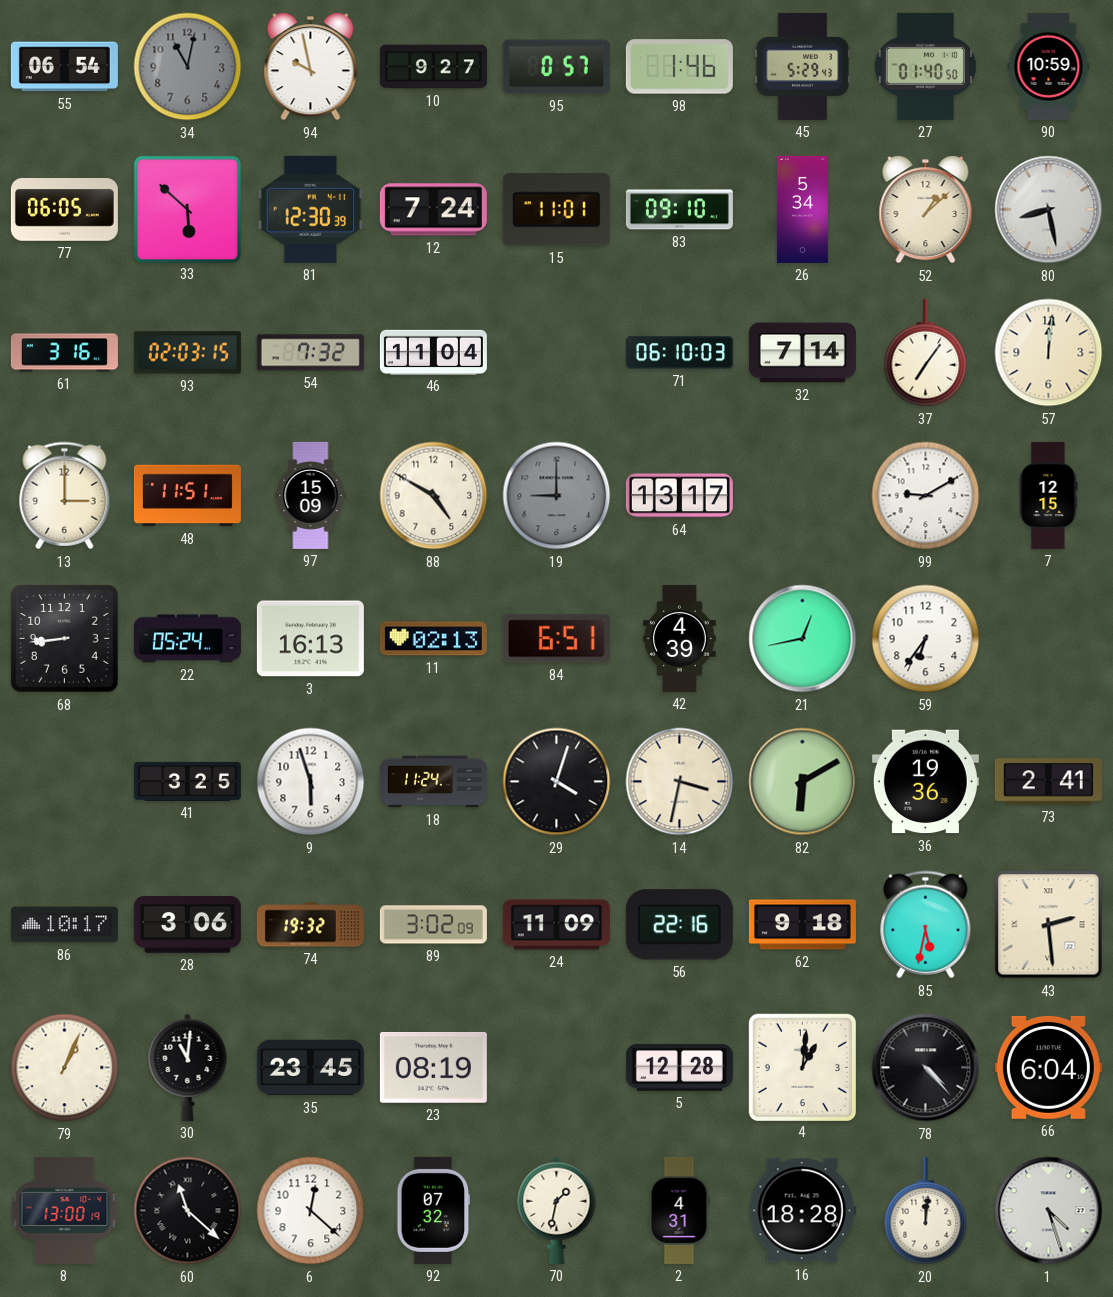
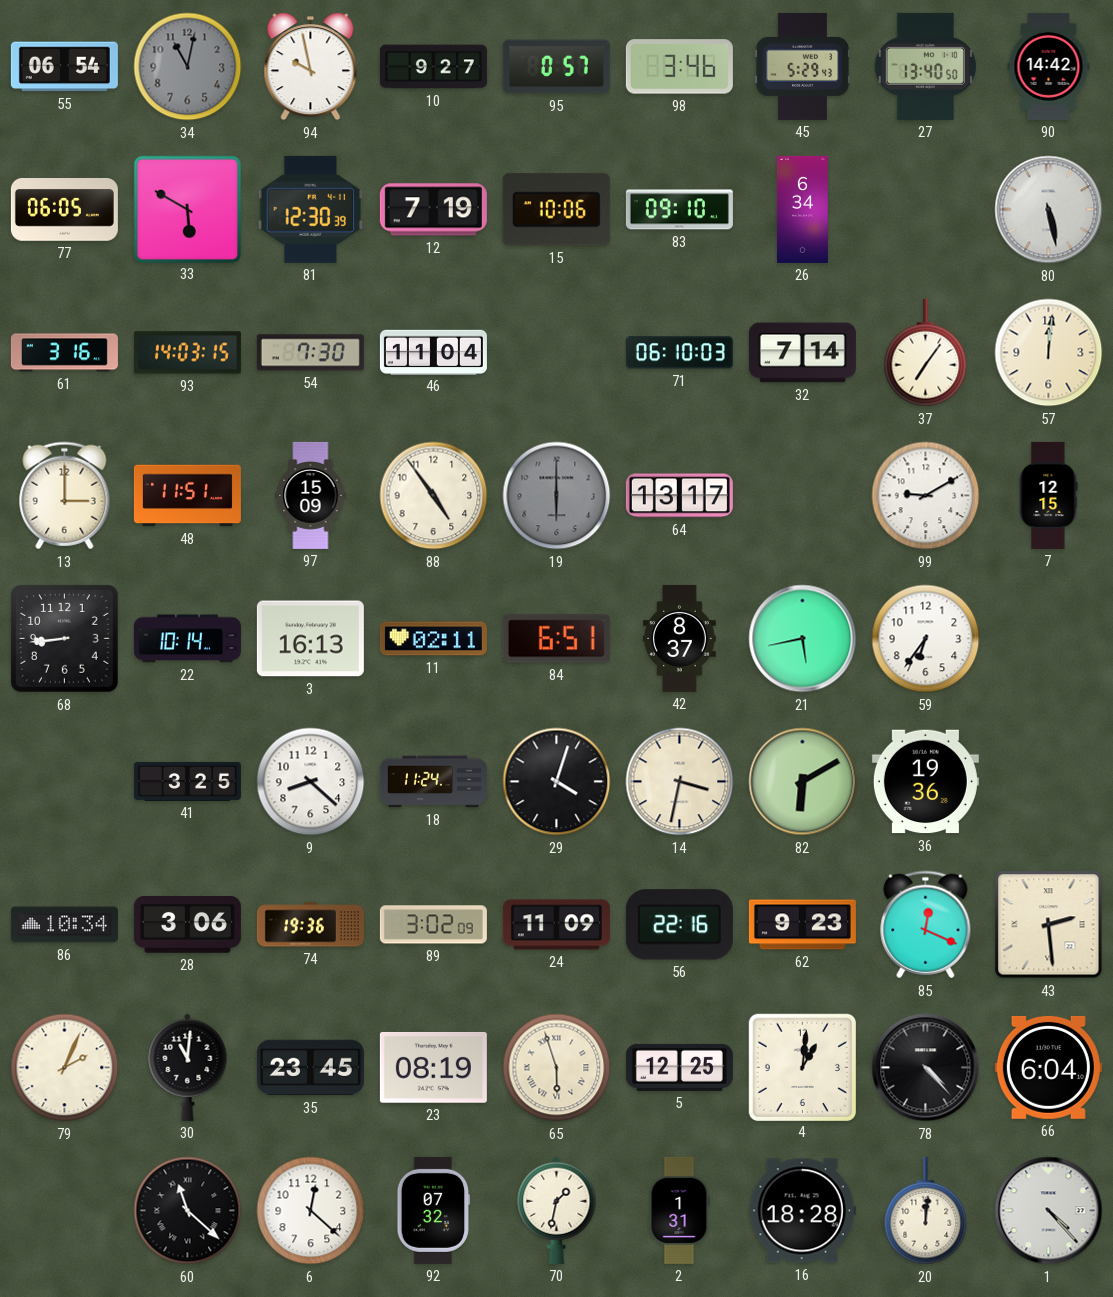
98: 1:46 -> 3:46 (679, 67)
27: 01:40 -> 13:40 (925, 66)
90: 10:59 -> 14:42 (1049, 66)
33: 5:52 -> 5:50 (187, 209)
12: 7:24 -> 7:19 (433, 210)
15: 11:01 -> 10:06 (556, 210)
26: 5:34 -> 6:34 (802, 209)
52: 1:08 -> none (926, 210)
80: 8:28 -> 5:28 (1049, 210)
93: 02:03 -> 14:03 (187, 353)
54: 7:32 -> 7:30 (310, 353)
88: 4:50 -> 4:54 (434, 496)
19: 9:00 -> 6:00 (557, 496)
22: 05:24 -> 10:14 (187, 639)
11: 02:13 -> 02:11 (433, 639)
42: 4:39 -> 8:37 (679, 638)
21: 12:43 -> 5:43 (803, 639)
9: 5:57 -> 8:22 (311, 782)
73: 2:41 -> none (1048, 782)
86: 10:17 -> 10:34 (64, 925)
74: 19:32 -> 19:36 (310, 925)
62: 9:18 -> 9:23 (802, 925)
85: 5:32 -> 12:19 (926, 925)
79: 1:04 -> 2:04 (65, 1068)
65: none -> 5:57 (557, 1068)
5: 12:28 -> 12:25 (679, 1067)
8: 13:00 -> none (65, 1210)
2: 4:31 -> 1:31 (679, 1210)
1: 4:27 -> 4:23 (1049, 1211)
